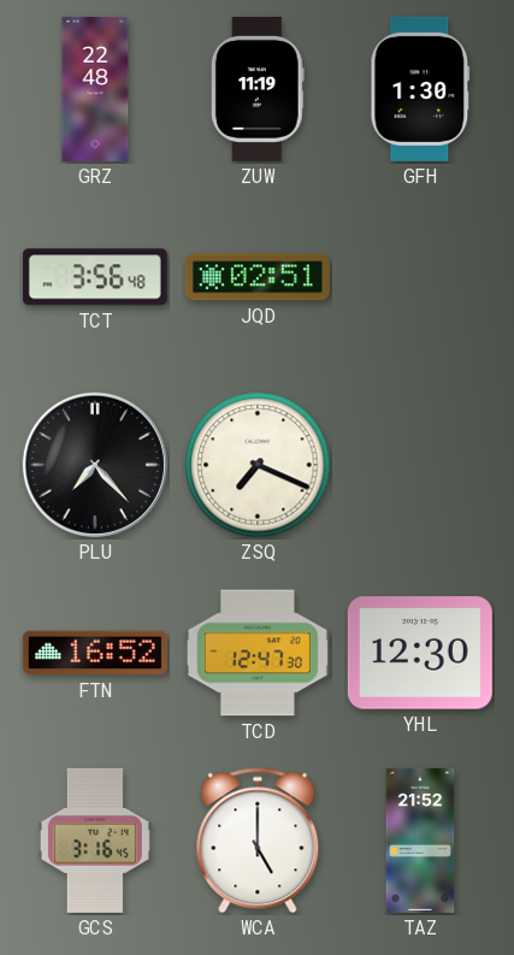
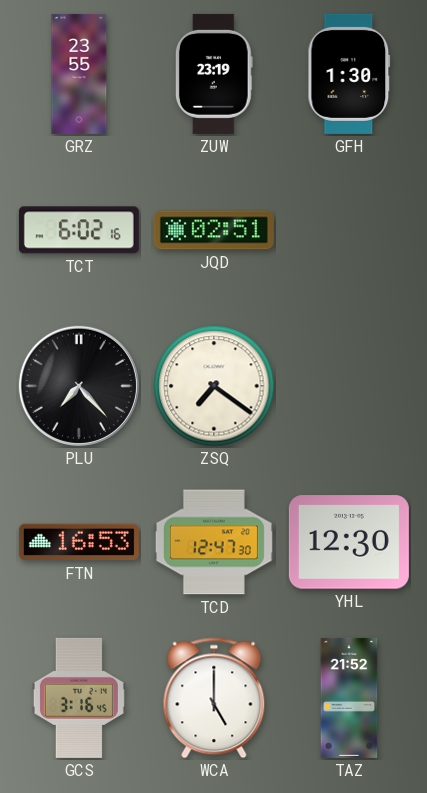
GRZ: 22:48 -> 23:55 (79, 74)
ZUW: 11:19 -> 23:19 (214, 74)
TCT: 3:56 -> 6:02 (79, 230)
ZSQ: 7:19 -> 7:21 (214, 386)
FTN: 16:52 -> 16:53 (79, 542)
